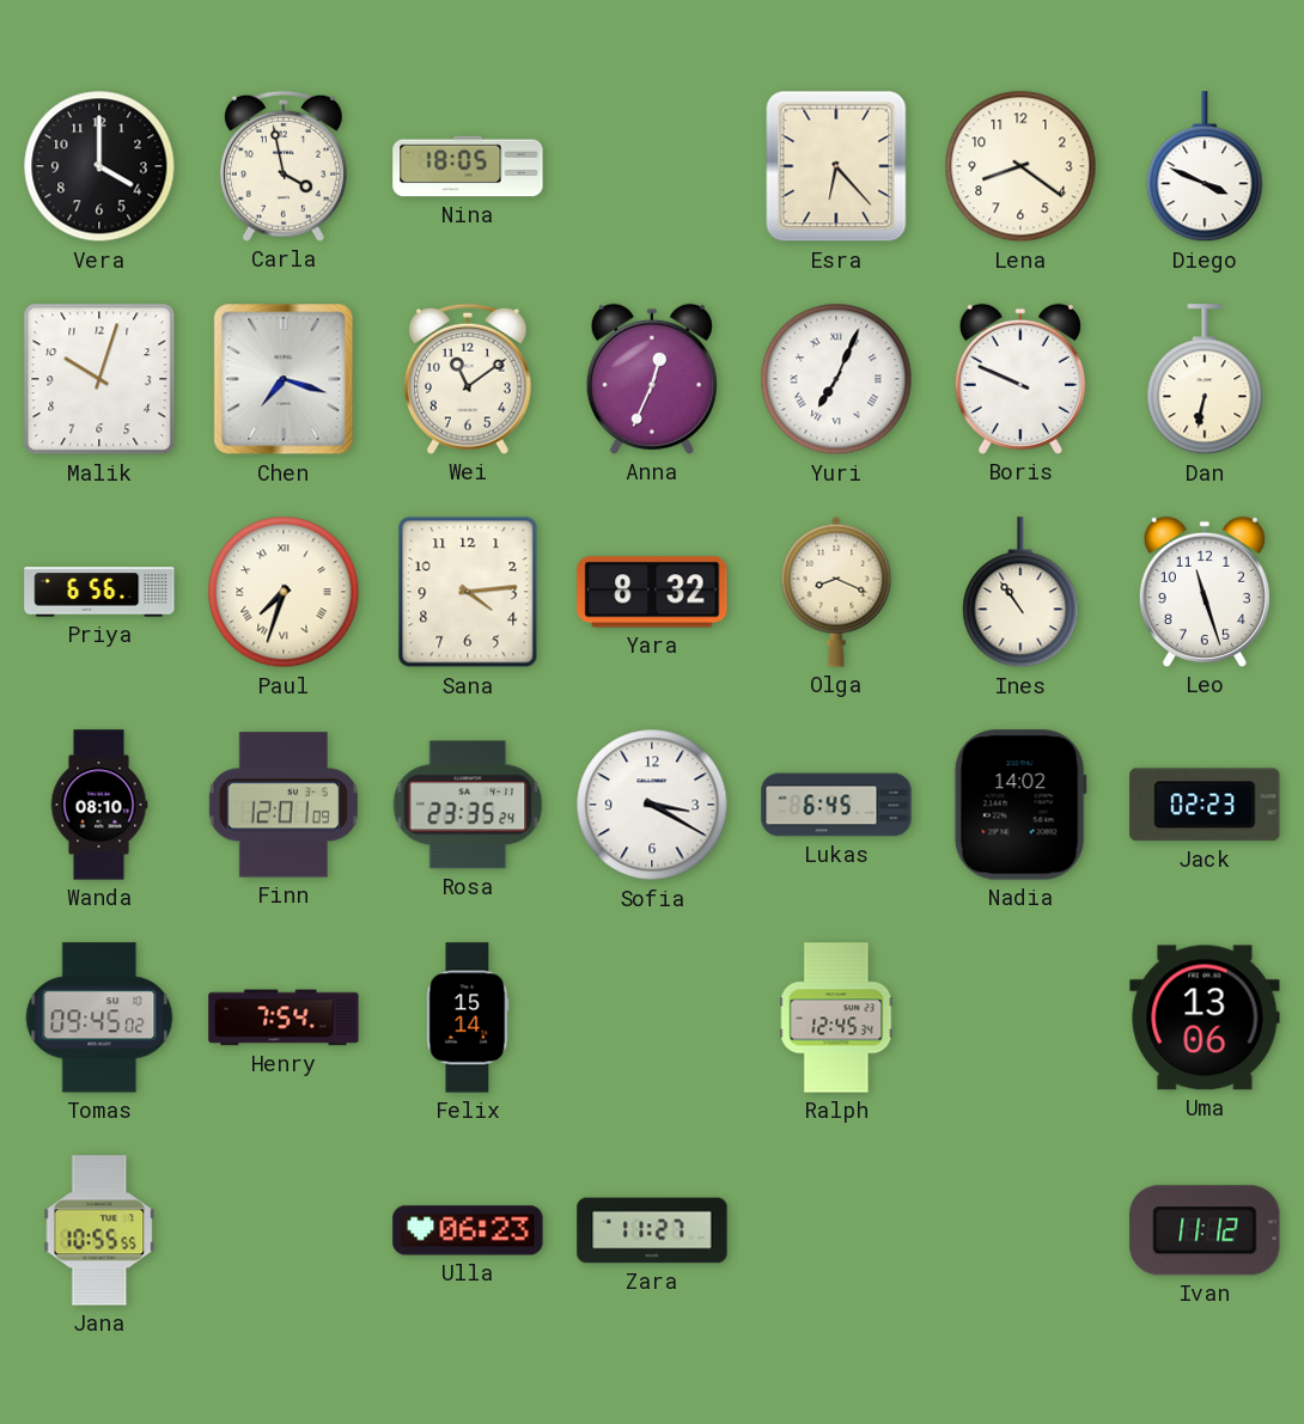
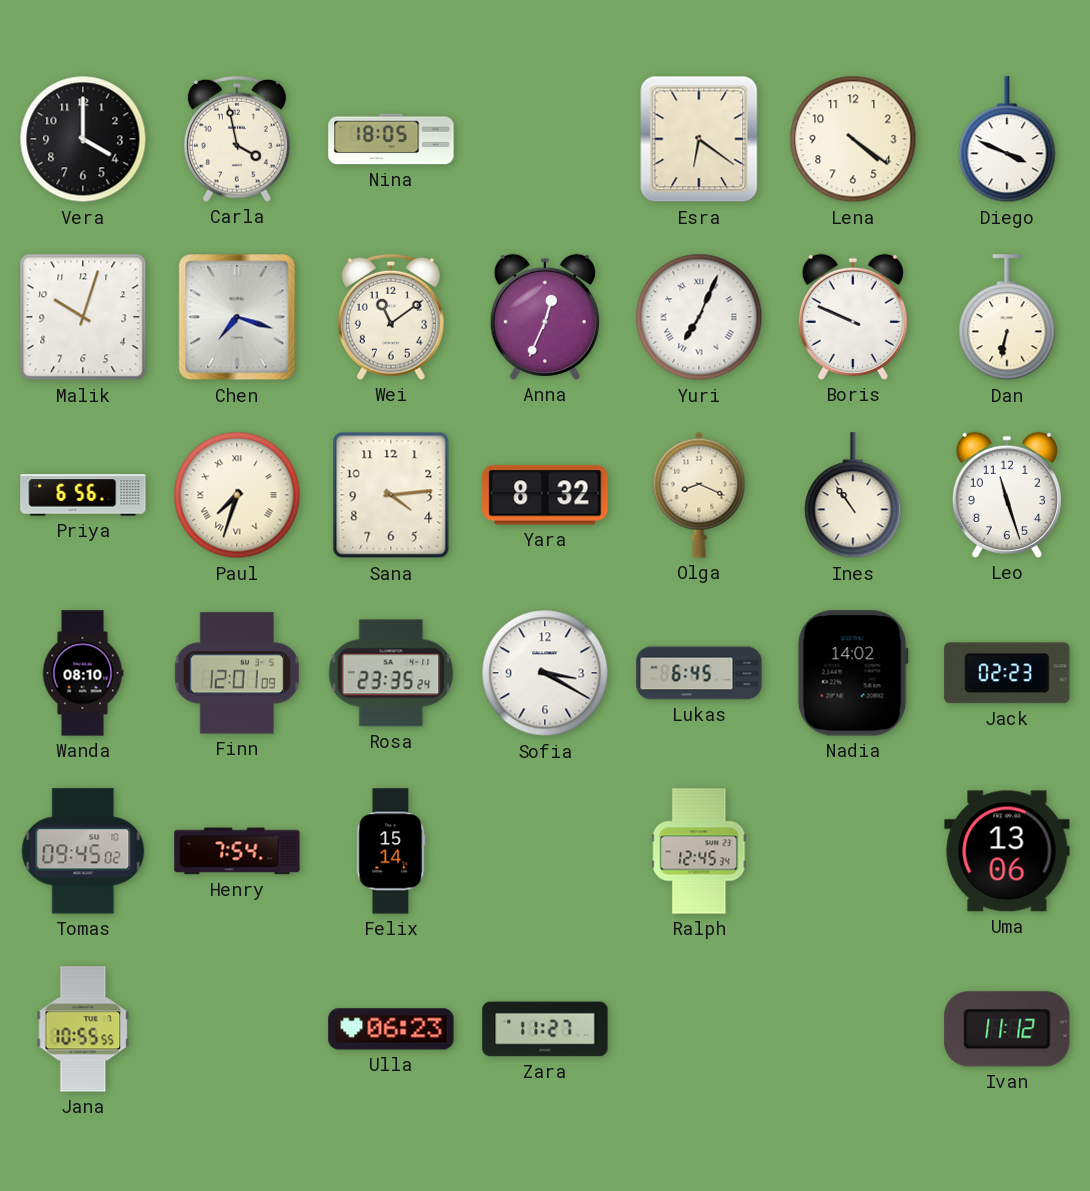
Esra: 6:23 -> 6:21 (699, 139)
Lena: 8:21 -> 4:21 (853, 139)
